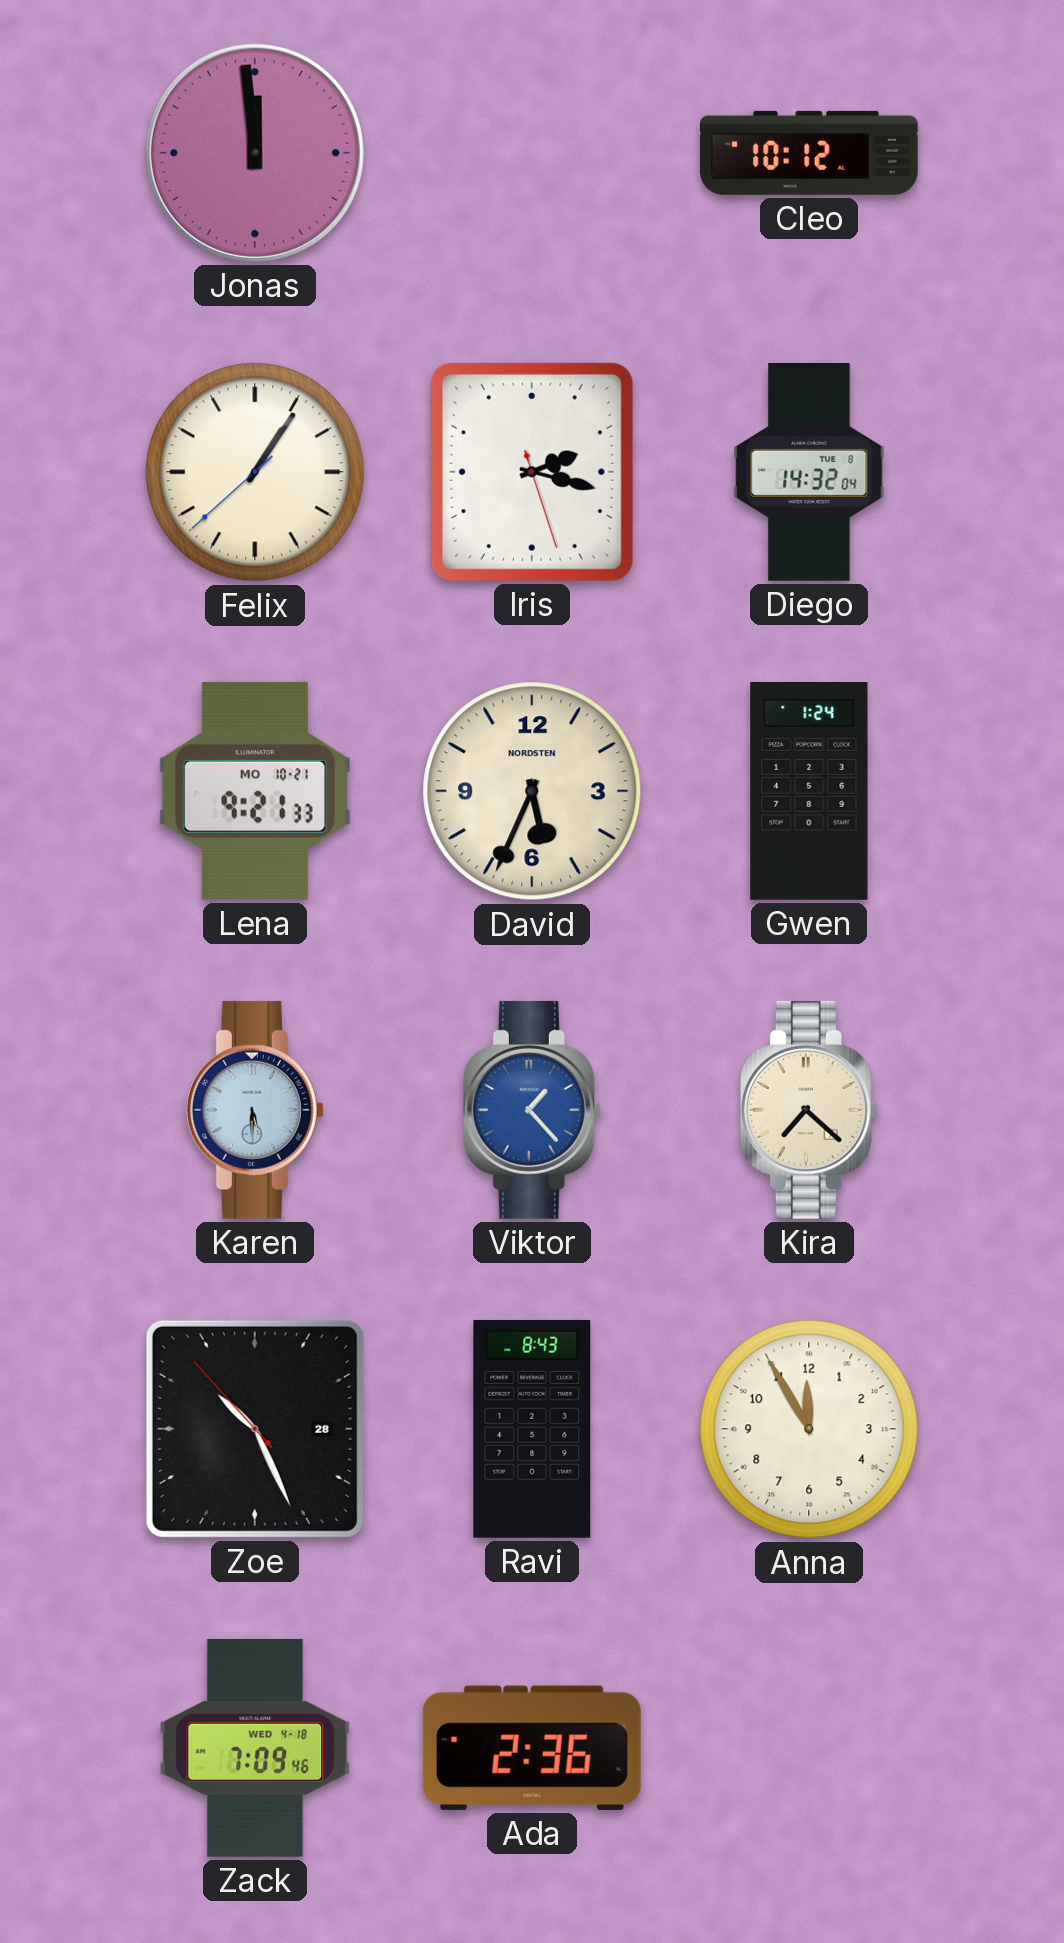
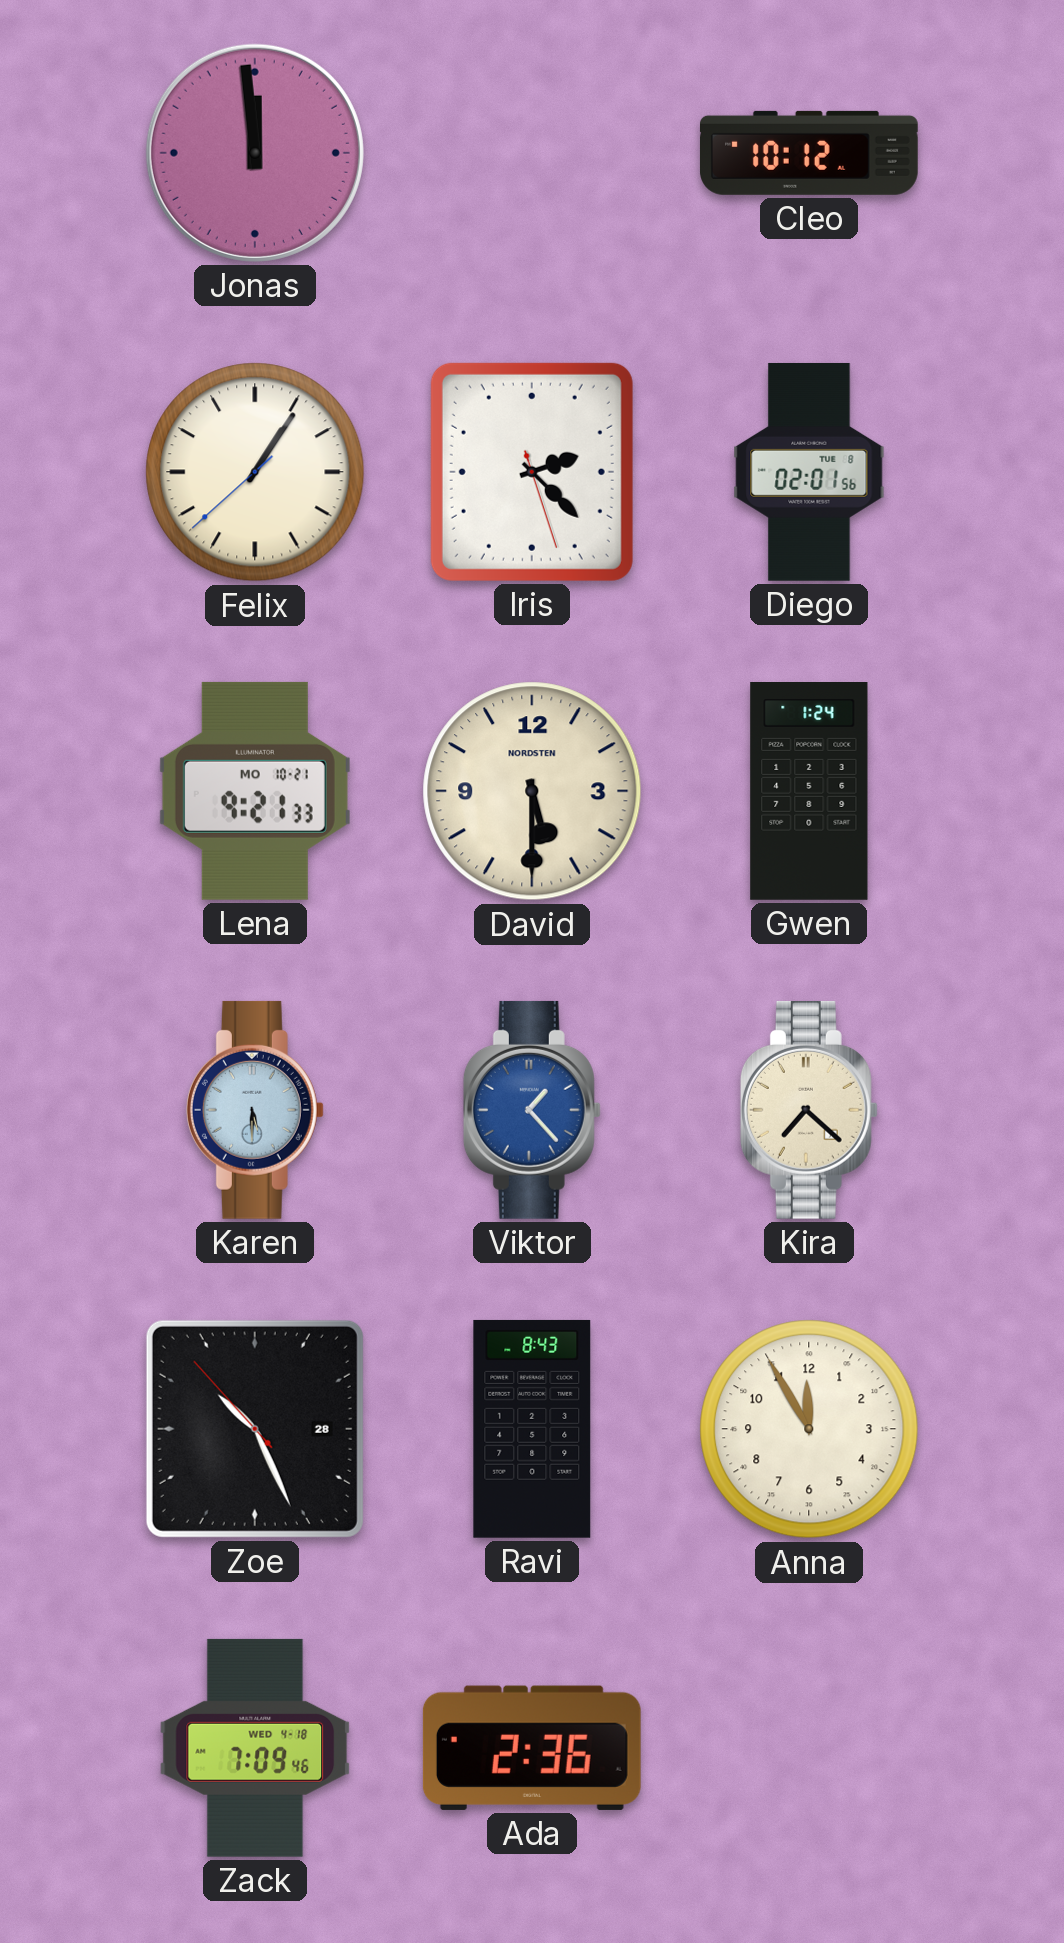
Iris: 2:17 -> 2:22 (532, 472)
Diego: 14:32 -> 02:01 (809, 472)
David: 5:34 -> 5:30 (532, 791)
